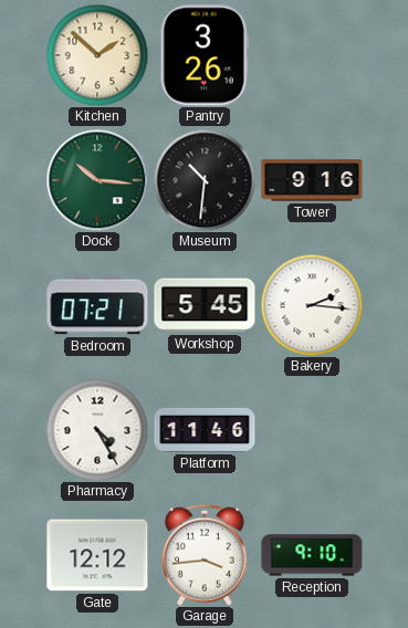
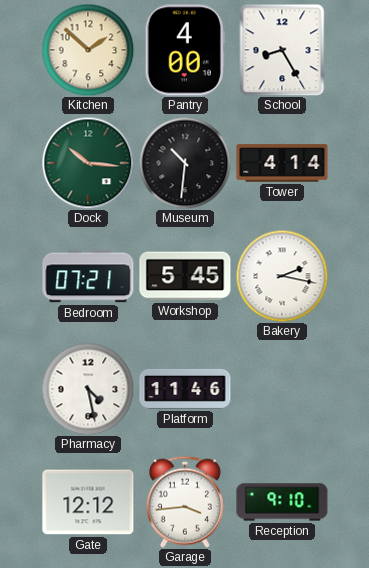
Pantry: 3:26 -> 4:00 (185, 50)
School: none -> 8:25 (282, 50)
Tower: 9:16 -> 4:14 (282, 163)
Bakery: 2:16 -> 2:17 (282, 276)
Pharmacy: 4:25 -> 4:28 (88, 389)
